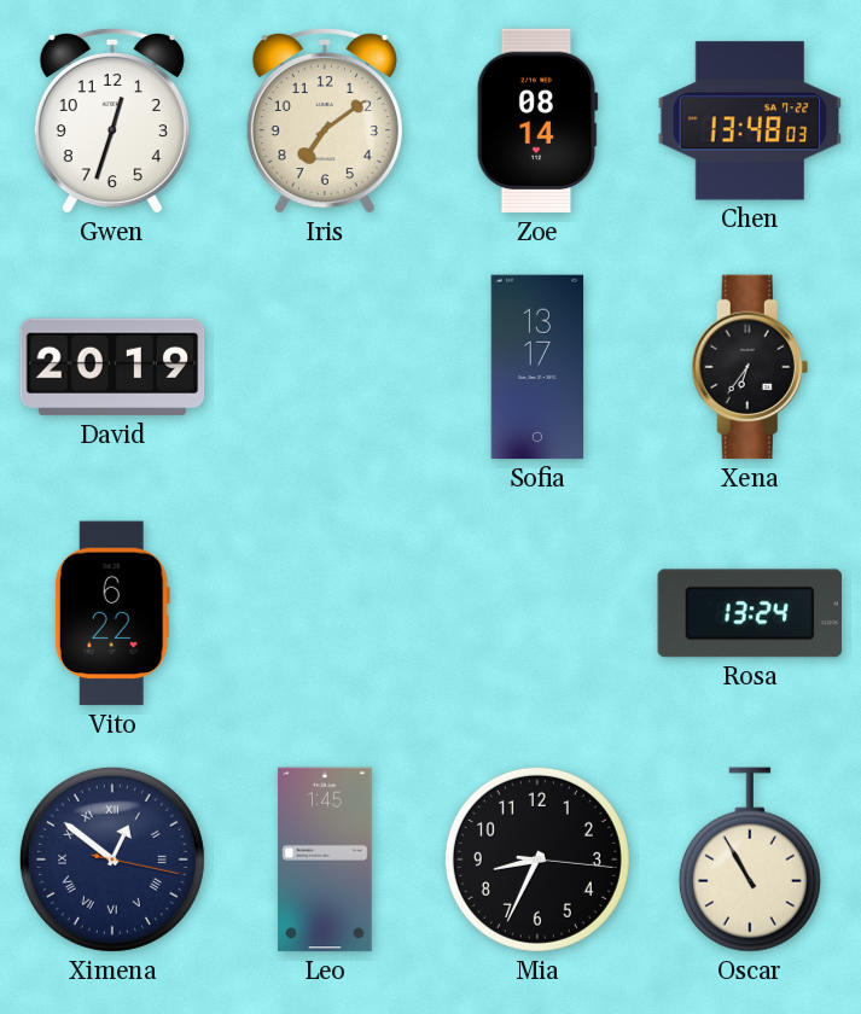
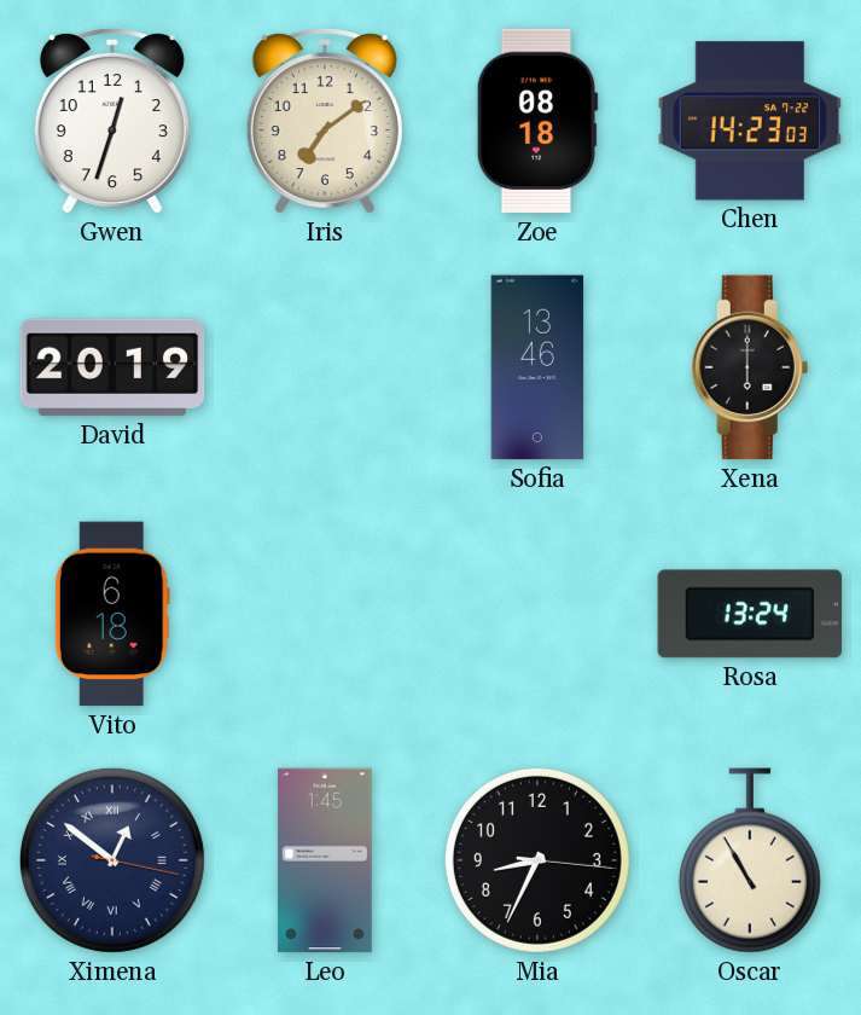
Zoe: 08:14 -> 08:18 (537, 121)
Chen: 13:48 -> 14:23 (750, 121)
Sofia: 13:17 -> 13:46 (537, 367)
Xena: 6:36 -> 6:00 (750, 367)
Vito: 6:22 -> 6:18 (112, 614)
